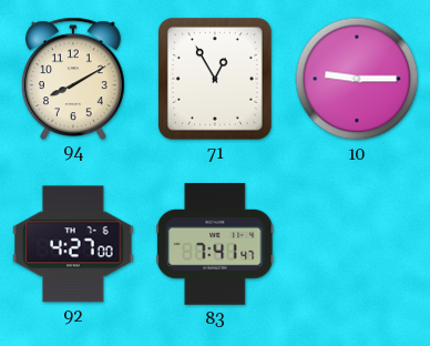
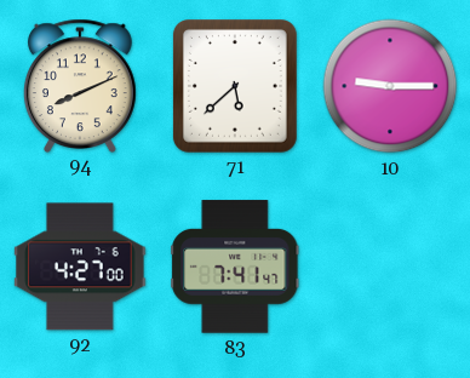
94: 8:10 -> 8:11 (80, 85)
71: 12:55 -> 5:38 (236, 87)
